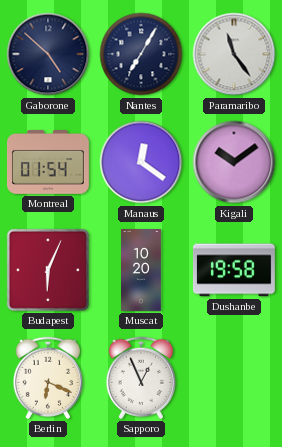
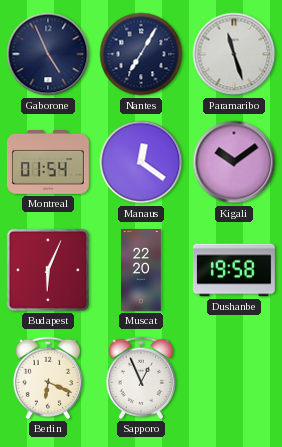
Gaborone: 4:52 -> 4:56 (48, 54)
Paramaribo: 11:24 -> 11:27 (234, 54)
Muscat: 10:20 -> 22:20 (142, 271)
